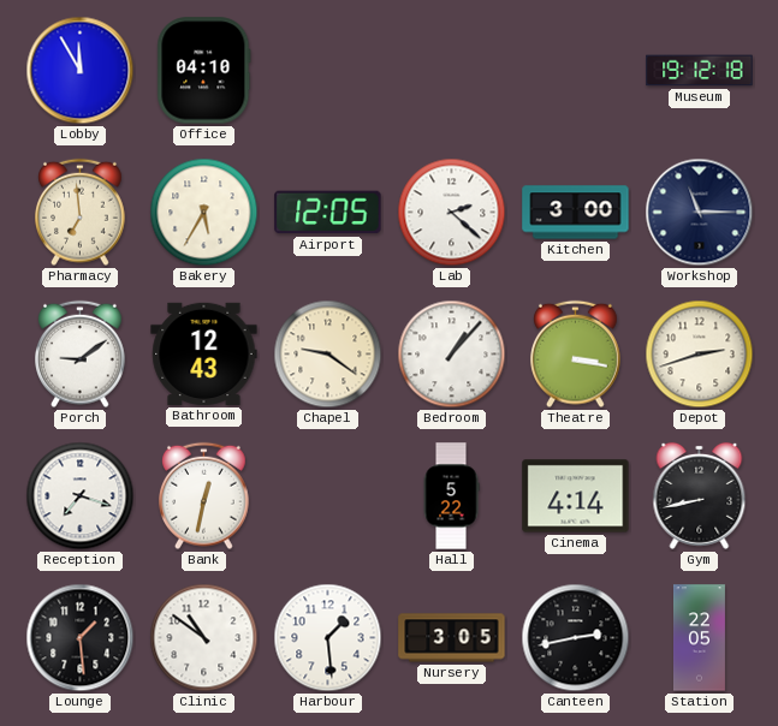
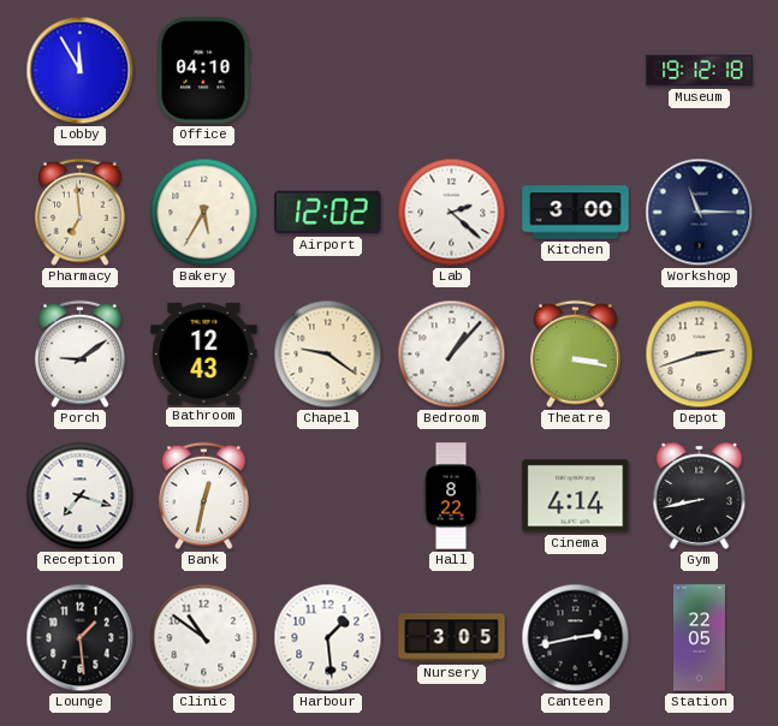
Airport: 12:05 -> 12:02 (328, 213)
Hall: 5:22 -> 8:22 (451, 496)
